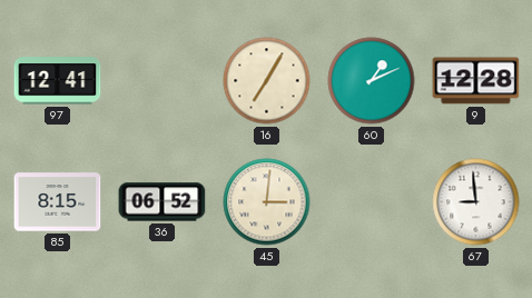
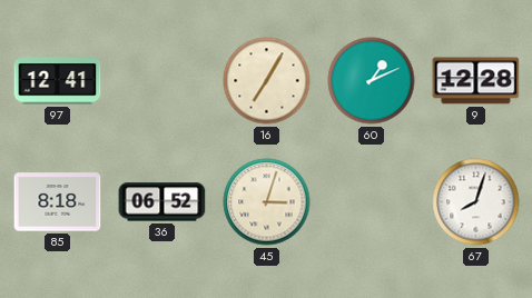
85: 8:15 -> 8:18 (58, 202)
45: 3:01 -> 3:03 (267, 202)
67: 8:59 -> 8:03 (476, 202)
